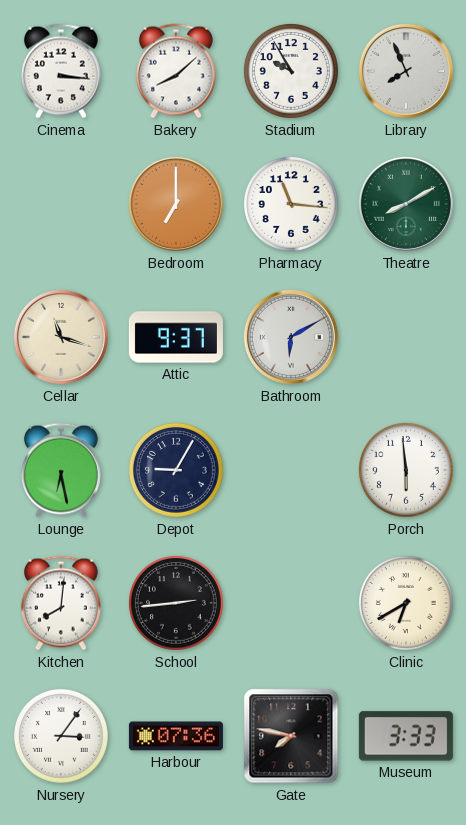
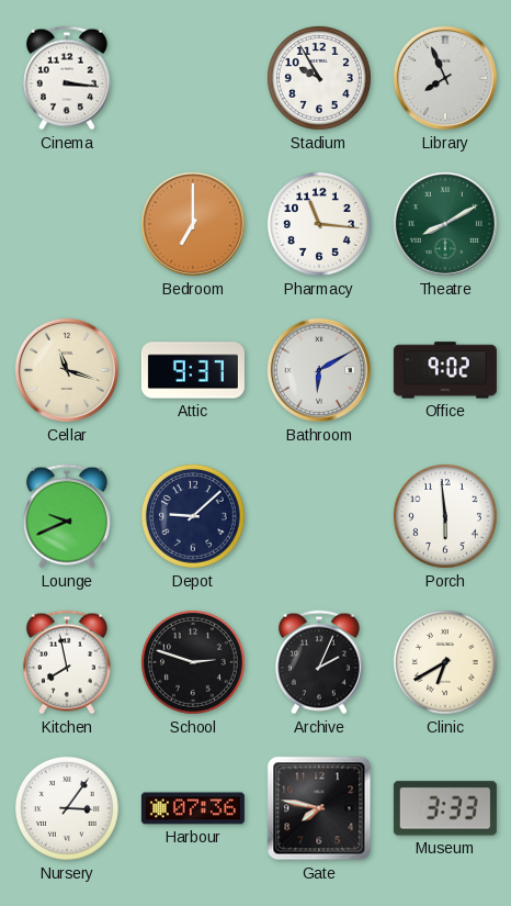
Bakery: 8:08 -> none (176, 71)
Office: none -> 9:02 (445, 370)
Lounge: 6:28 -> 9:41 (67, 516)
Depot: 9:05 -> 9:08 (193, 516)
Kitchen: 8:01 -> 7:58 (67, 662)
School: 2:44 -> 2:48 (193, 662)
Archive: none -> 2:04 (319, 662)
